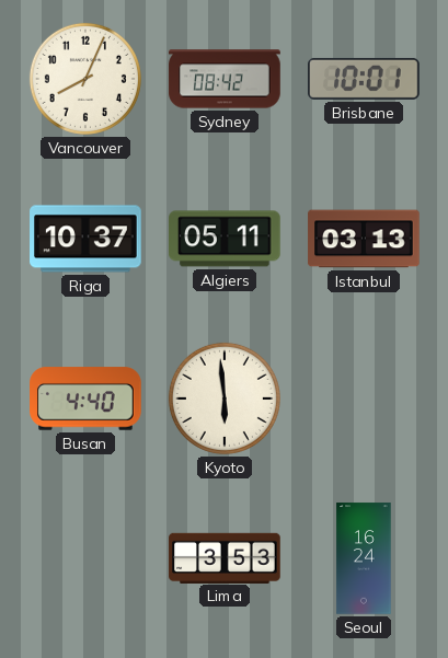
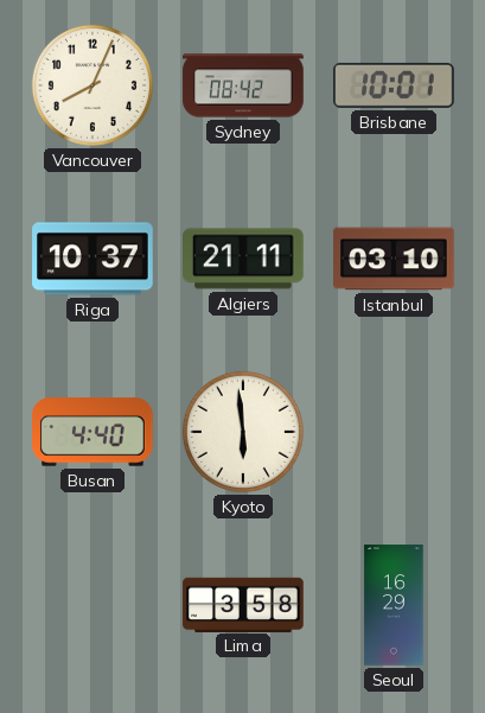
Algiers: 05:11 -> 21:11 (244, 259)
Istanbul: 03:13 -> 03:10 (394, 259)
Lima: 3:53 -> 3:58 (243, 604)
Seoul: 16:24 -> 16:29 (394, 605)
